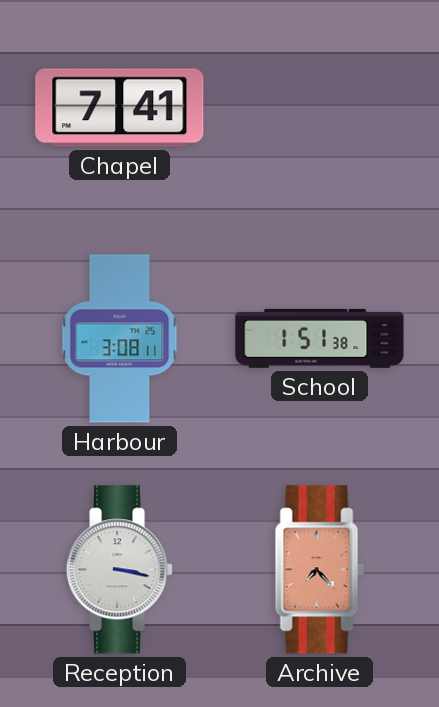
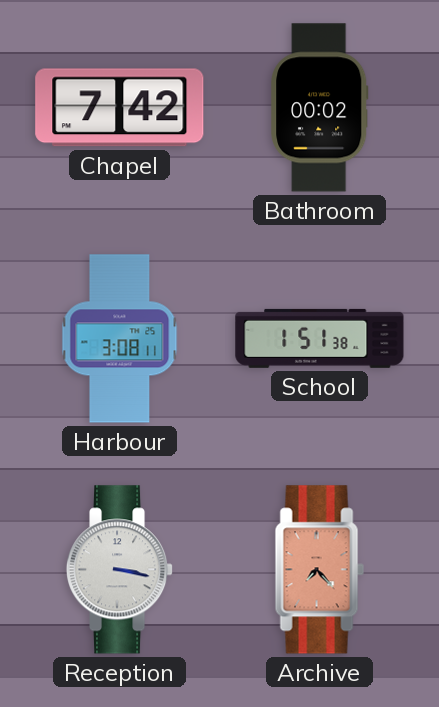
Chapel: 7:41 -> 7:42 (120, 108)
Bathroom: none -> 00:02 (320, 108)
